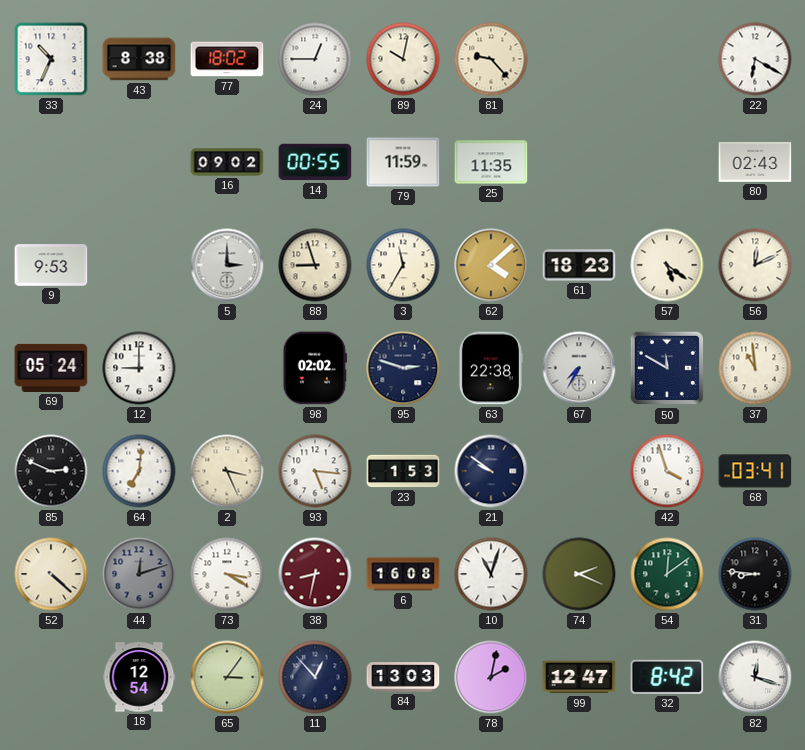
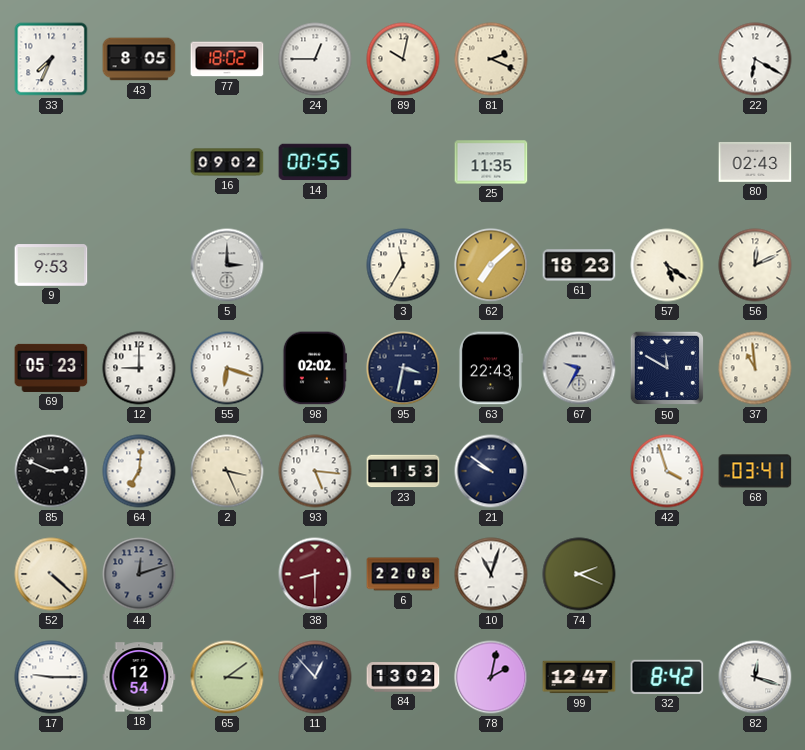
33: 10:34 -> 7:34 (51, 59)
43: 8:38 -> 8:05 (139, 59)
81: 9:23 -> 2:19 (491, 59)
79: 11:59 -> none (403, 162)
88: 8:57 -> none (315, 265)
62: 4:08 -> 7:08 (491, 265)
69: 05:24 -> 05:23 (51, 368)
55: none -> 6:18 (227, 368)
95: 2:48 -> 3:32 (403, 368)
63: 22:38 -> 22:43 (490, 368)
67: 7:35 -> 9:35 (579, 368)
73: 3:20 -> none (227, 574)
38: 8:32 -> 8:30 (315, 574)
6: 16:08 -> 22:08 (403, 574)
54: 12:09 -> none (667, 574)
31: 8:46 -> none (755, 574)
17: none -> 9:15 (51, 677)
65: 3:06 -> 3:09 (227, 677)
84: 13:03 -> 13:02 (403, 677)
